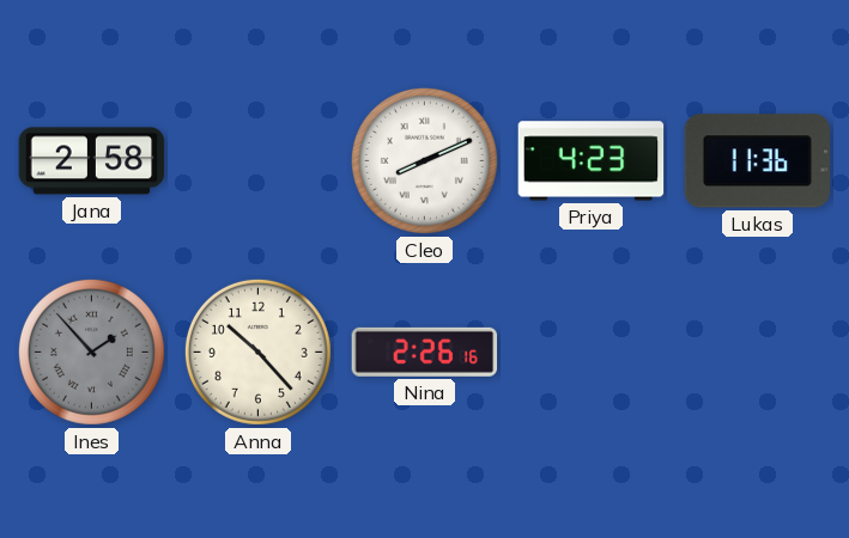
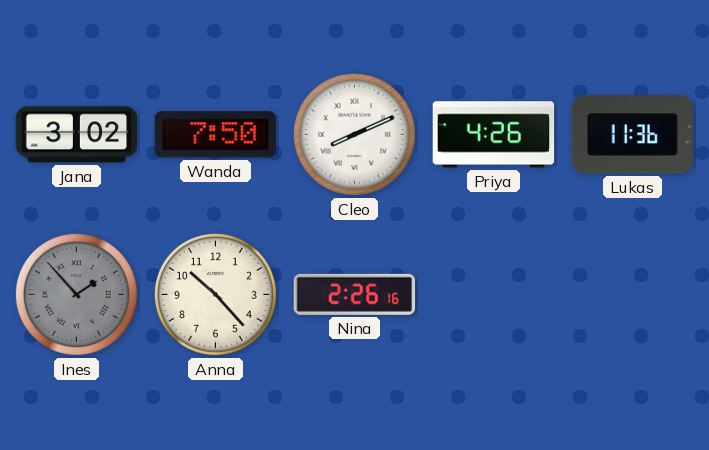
Jana: 2:58 -> 3:02 (77, 135)
Wanda: none -> 7:50 (216, 135)
Priya: 4:23 -> 4:26 (494, 135)
